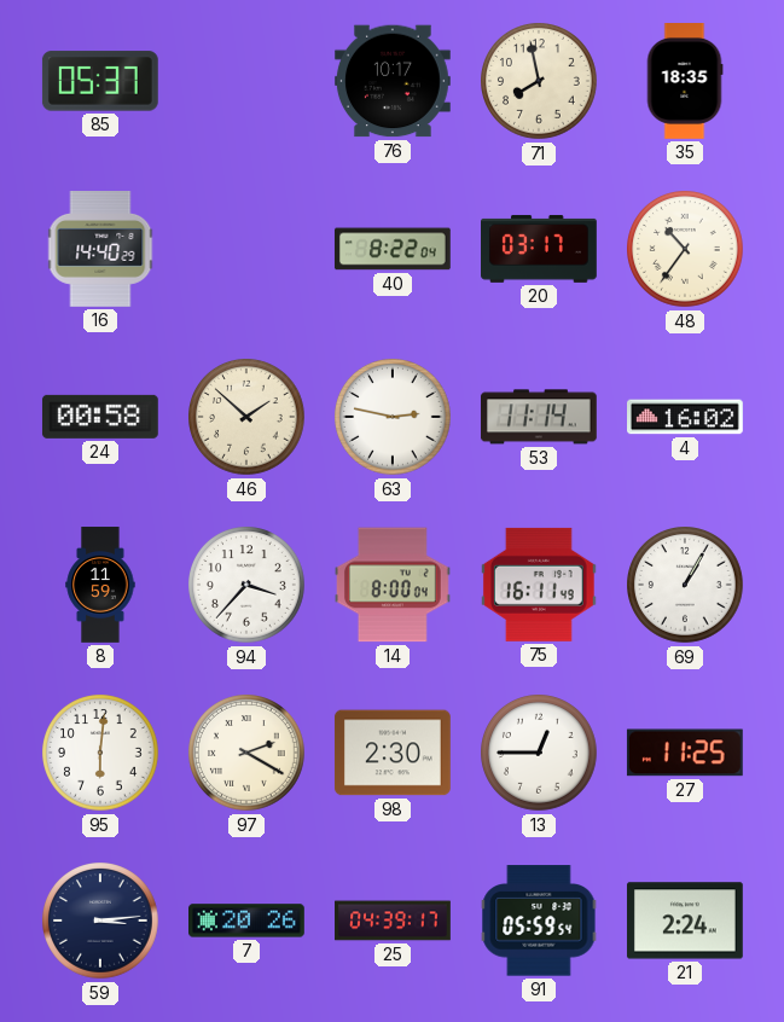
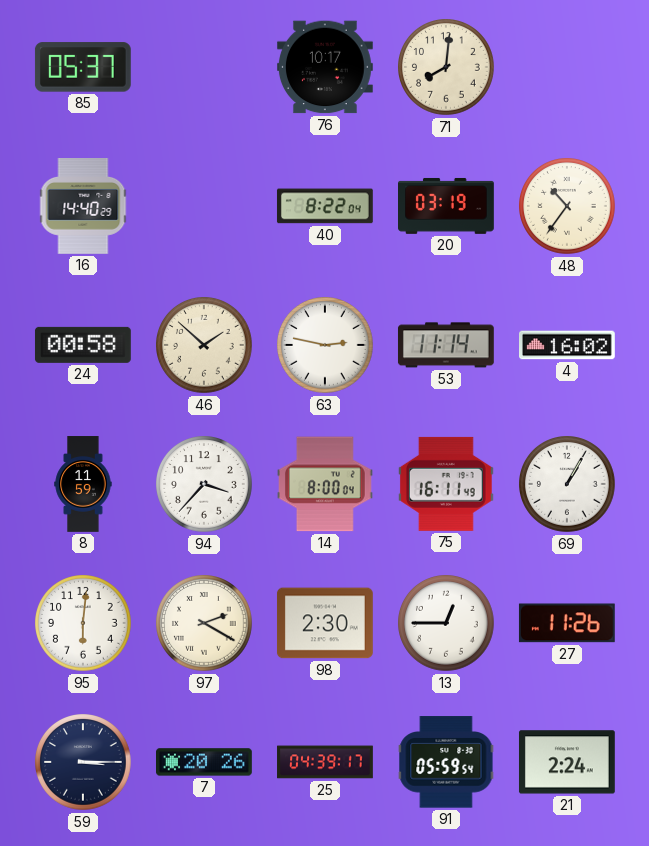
71: 7:58 -> 8:01 (447, 68)
35: 18:35 -> none (685, 82)
20: 03:17 -> 03:19 (447, 206)
27: 11:25 -> 11:26 (567, 623)
59: 3:14 -> 3:15 (84, 763)
